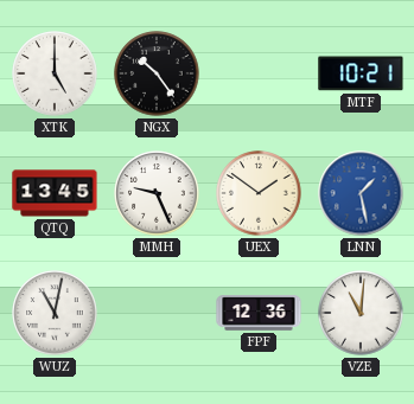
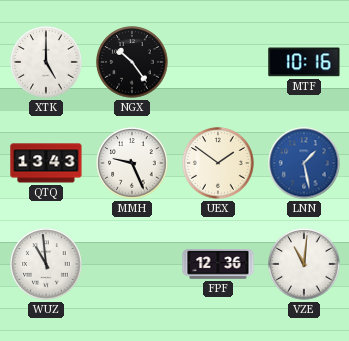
MTF: 10:21 -> 10:16 (304, 62)
QTQ: 13:45 -> 13:43 (46, 163)
WUZ: 11:02 -> 10:59 (46, 264)
